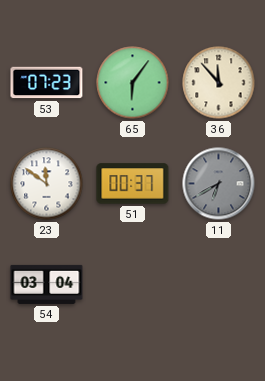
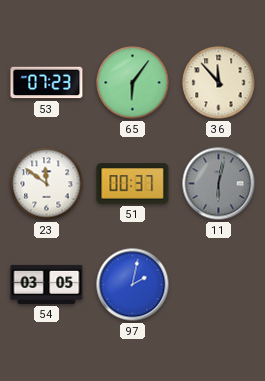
11: 6:40 -> 6:02 (219, 184)
54: 03:04 -> 03:05 (47, 284)
97: none -> 2:02 (133, 285)
